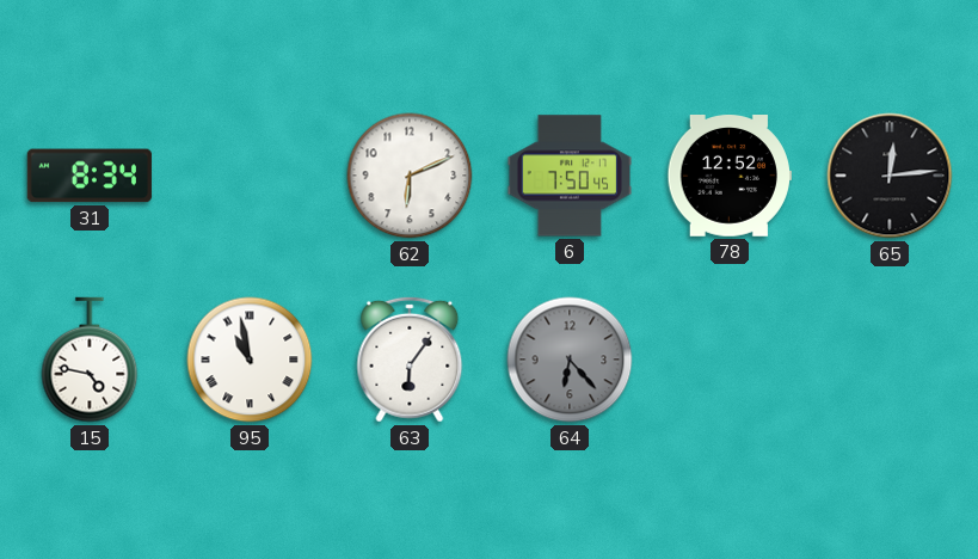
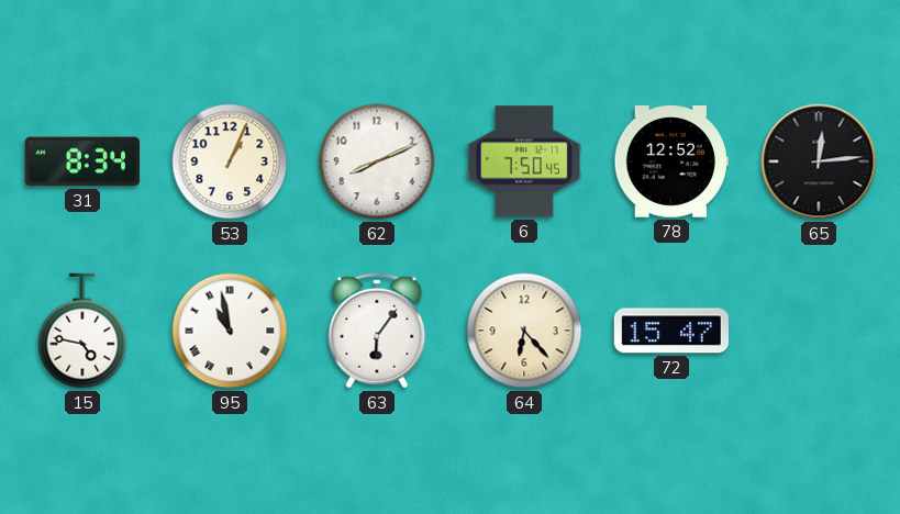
53: none -> 1:04 (230, 161)
62: 6:11 -> 8:11 (377, 161)
64 dial: grey -> cream (524, 331)
72: none -> 15:47 (671, 331)
